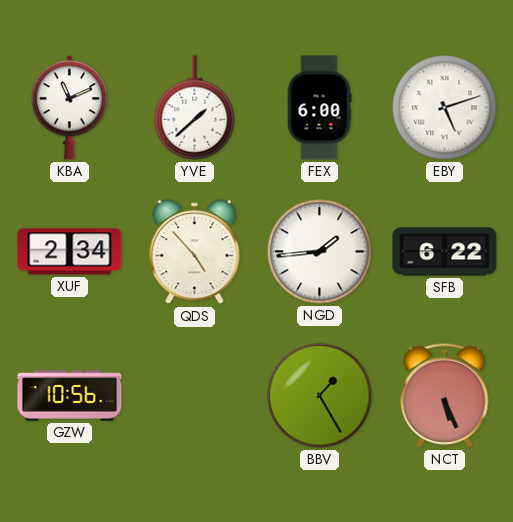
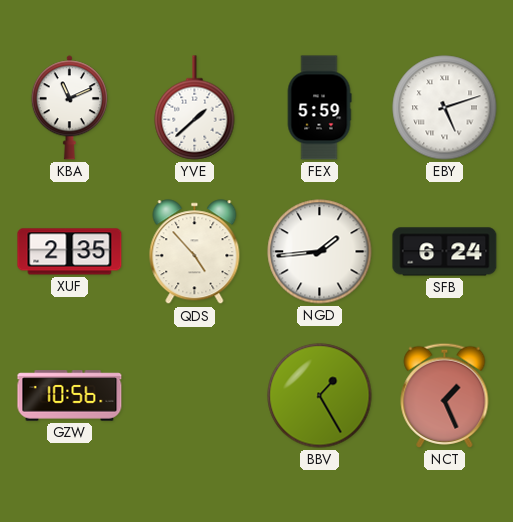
FEX: 6:00 -> 5:59 (319, 108)
XUF: 2:34 -> 2:35 (70, 252)
SFB: 6:22 -> 6:24 (445, 252)
NCT: 5:26 -> 1:26 (445, 395)
